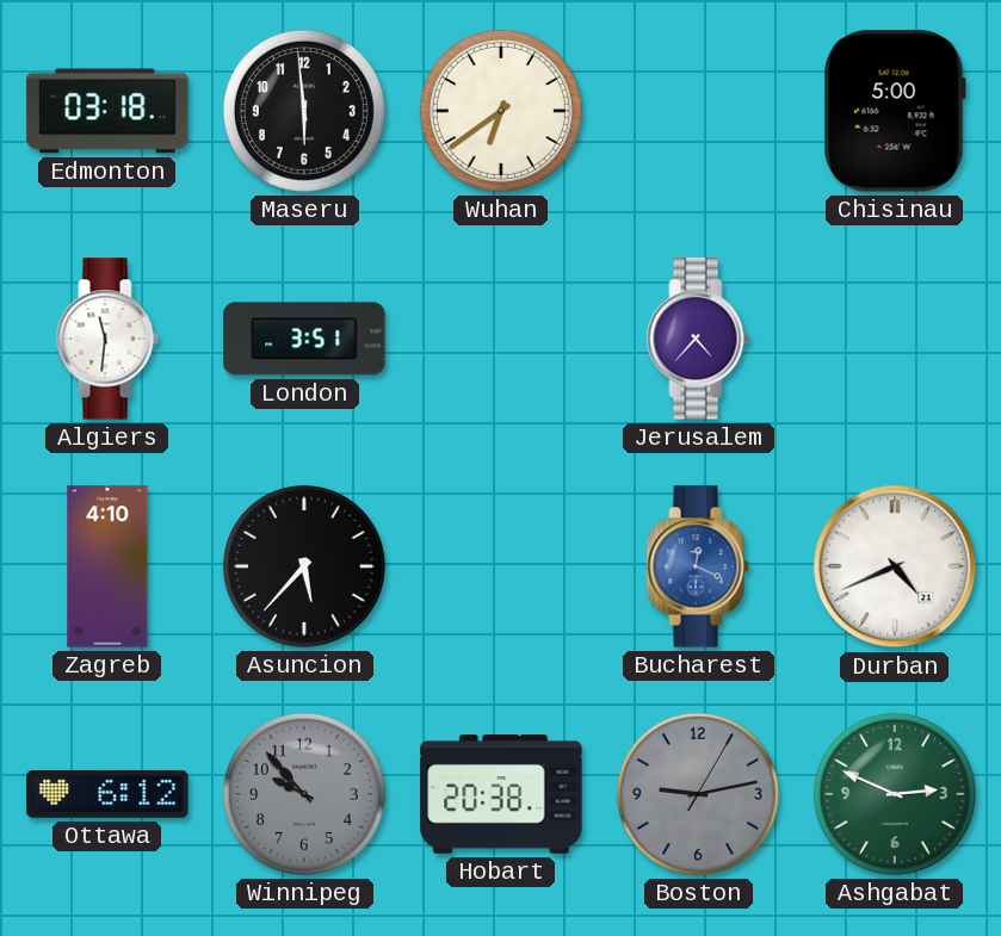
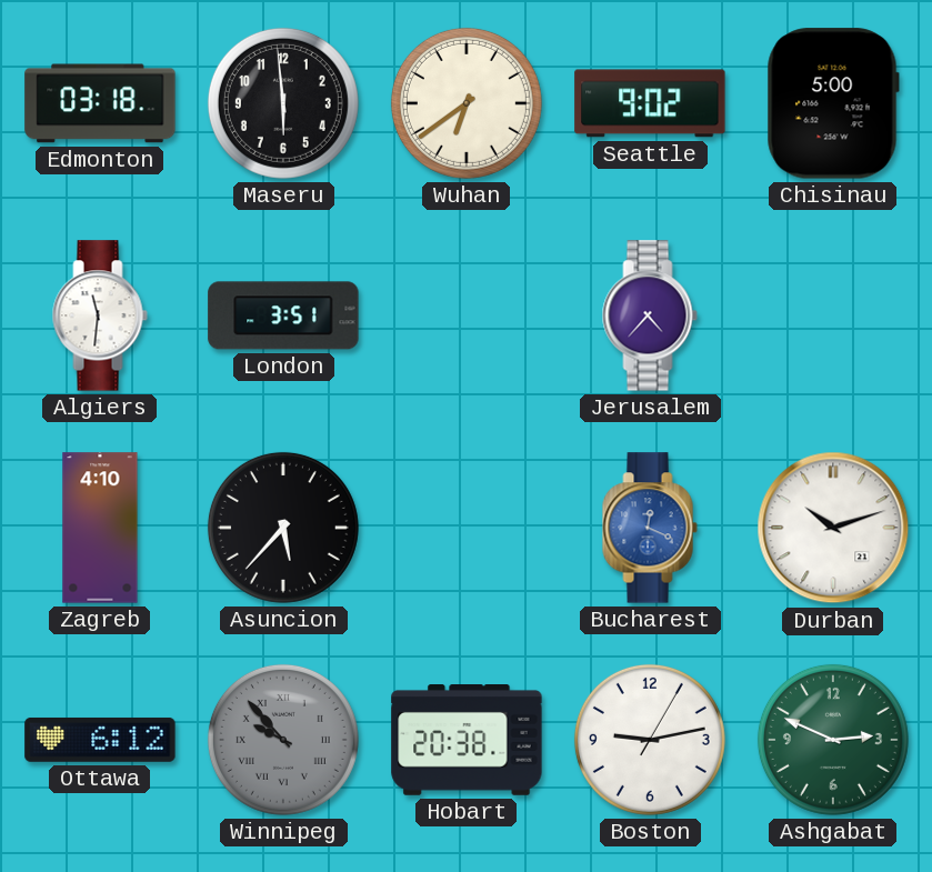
Seattle: none -> 9:02 (650, 103)
Durban: 4:41 -> 10:12 (833, 528)
Winnipeg numerals: Arabic -> Roman (283, 740)
Boston dial: grey -> white (650, 740)
